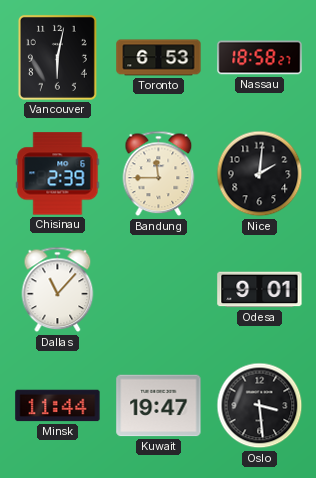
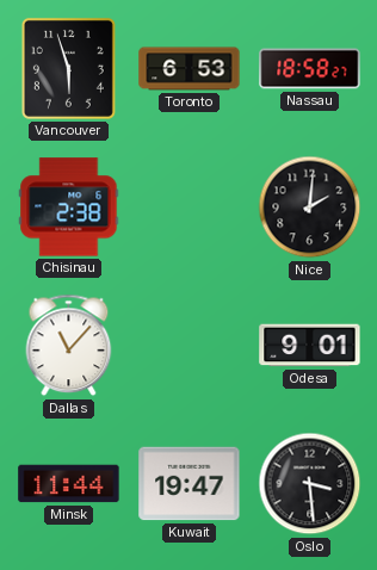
Vancouver: 6:02 -> 5:57 (68, 68)
Chisinau: 2:39 -> 2:38 (69, 207)
Bandung: 11:45 -> none (159, 174)
